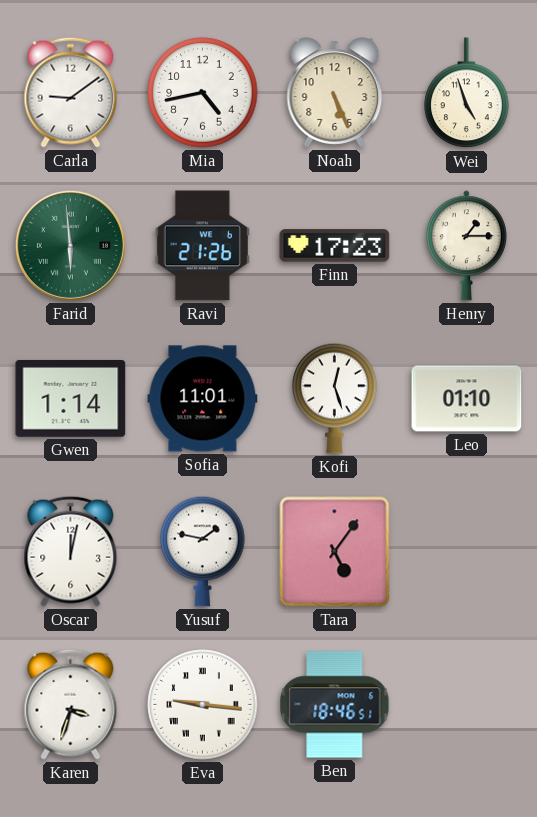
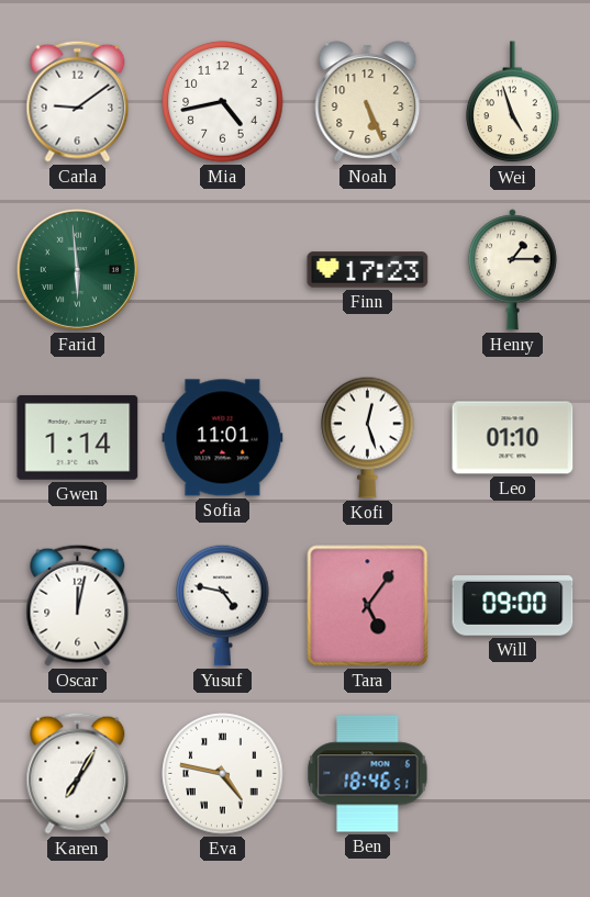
Ravi: 21:26 -> none (202, 246)
Yusuf: 1:47 -> 4:47 (223, 605)
Will: none -> 09:00 (513, 606)
Karen: 3:33 -> 7:05 (78, 773)
Eva: 9:16 -> 4:47 (223, 774)
